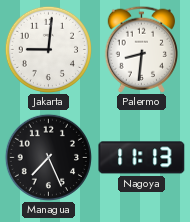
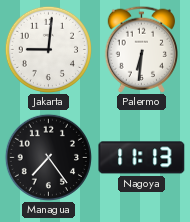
Palermo: 8:31 -> 6:31 (141, 49)
Managua: 7:26 -> 7:24 (48, 157)
